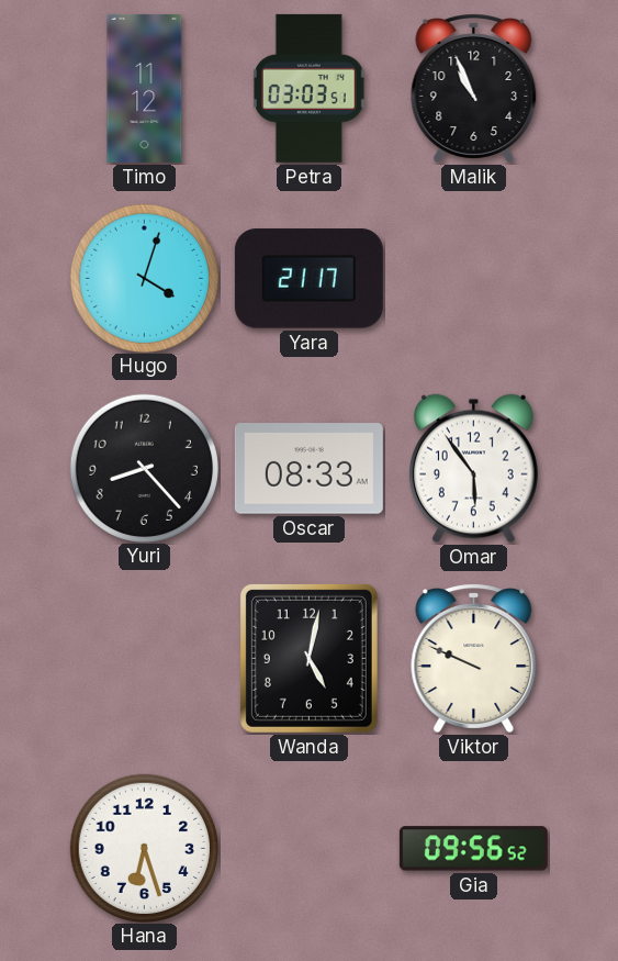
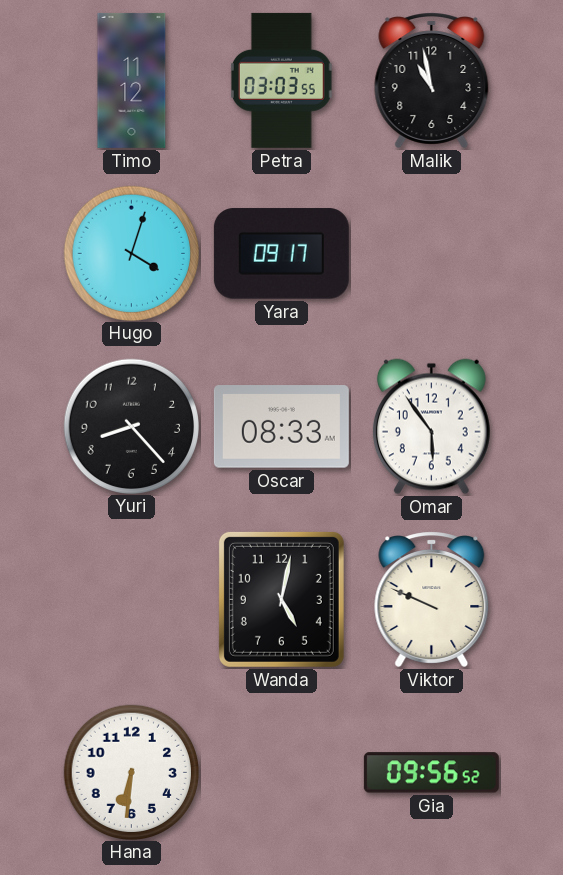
Petra: 03:03:51 -> 03:03:55 (281, 80)
Malik: 10:56 -> 10:58 (432, 80)
Yara: 21:17 -> 09:17 (281, 254)
Hana: 6:27 -> 6:31 (131, 772)
